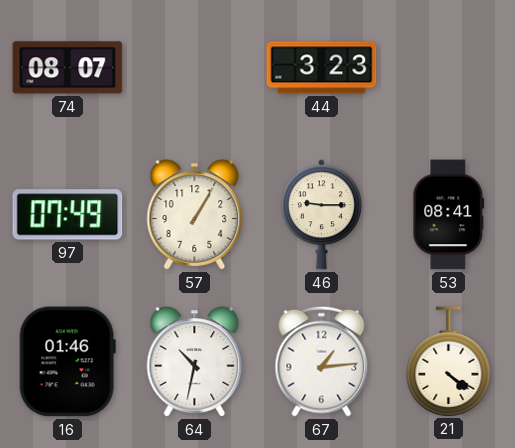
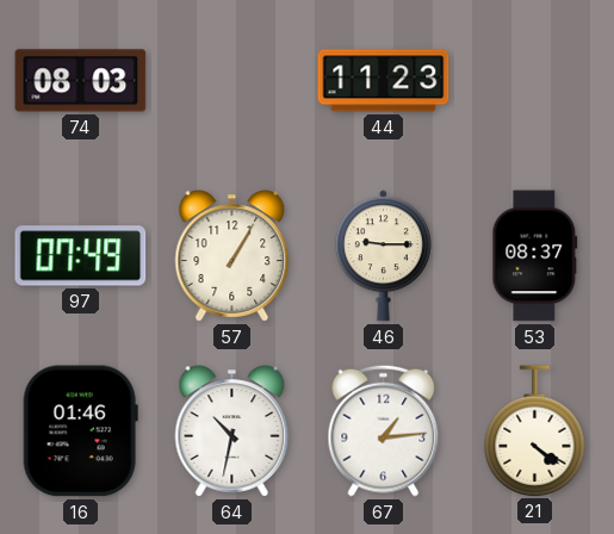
74: 08:07 -> 08:03 (81, 81)
44: 3:23 -> 11:23 (384, 81)
53: 08:41 -> 08:37 (535, 256)
